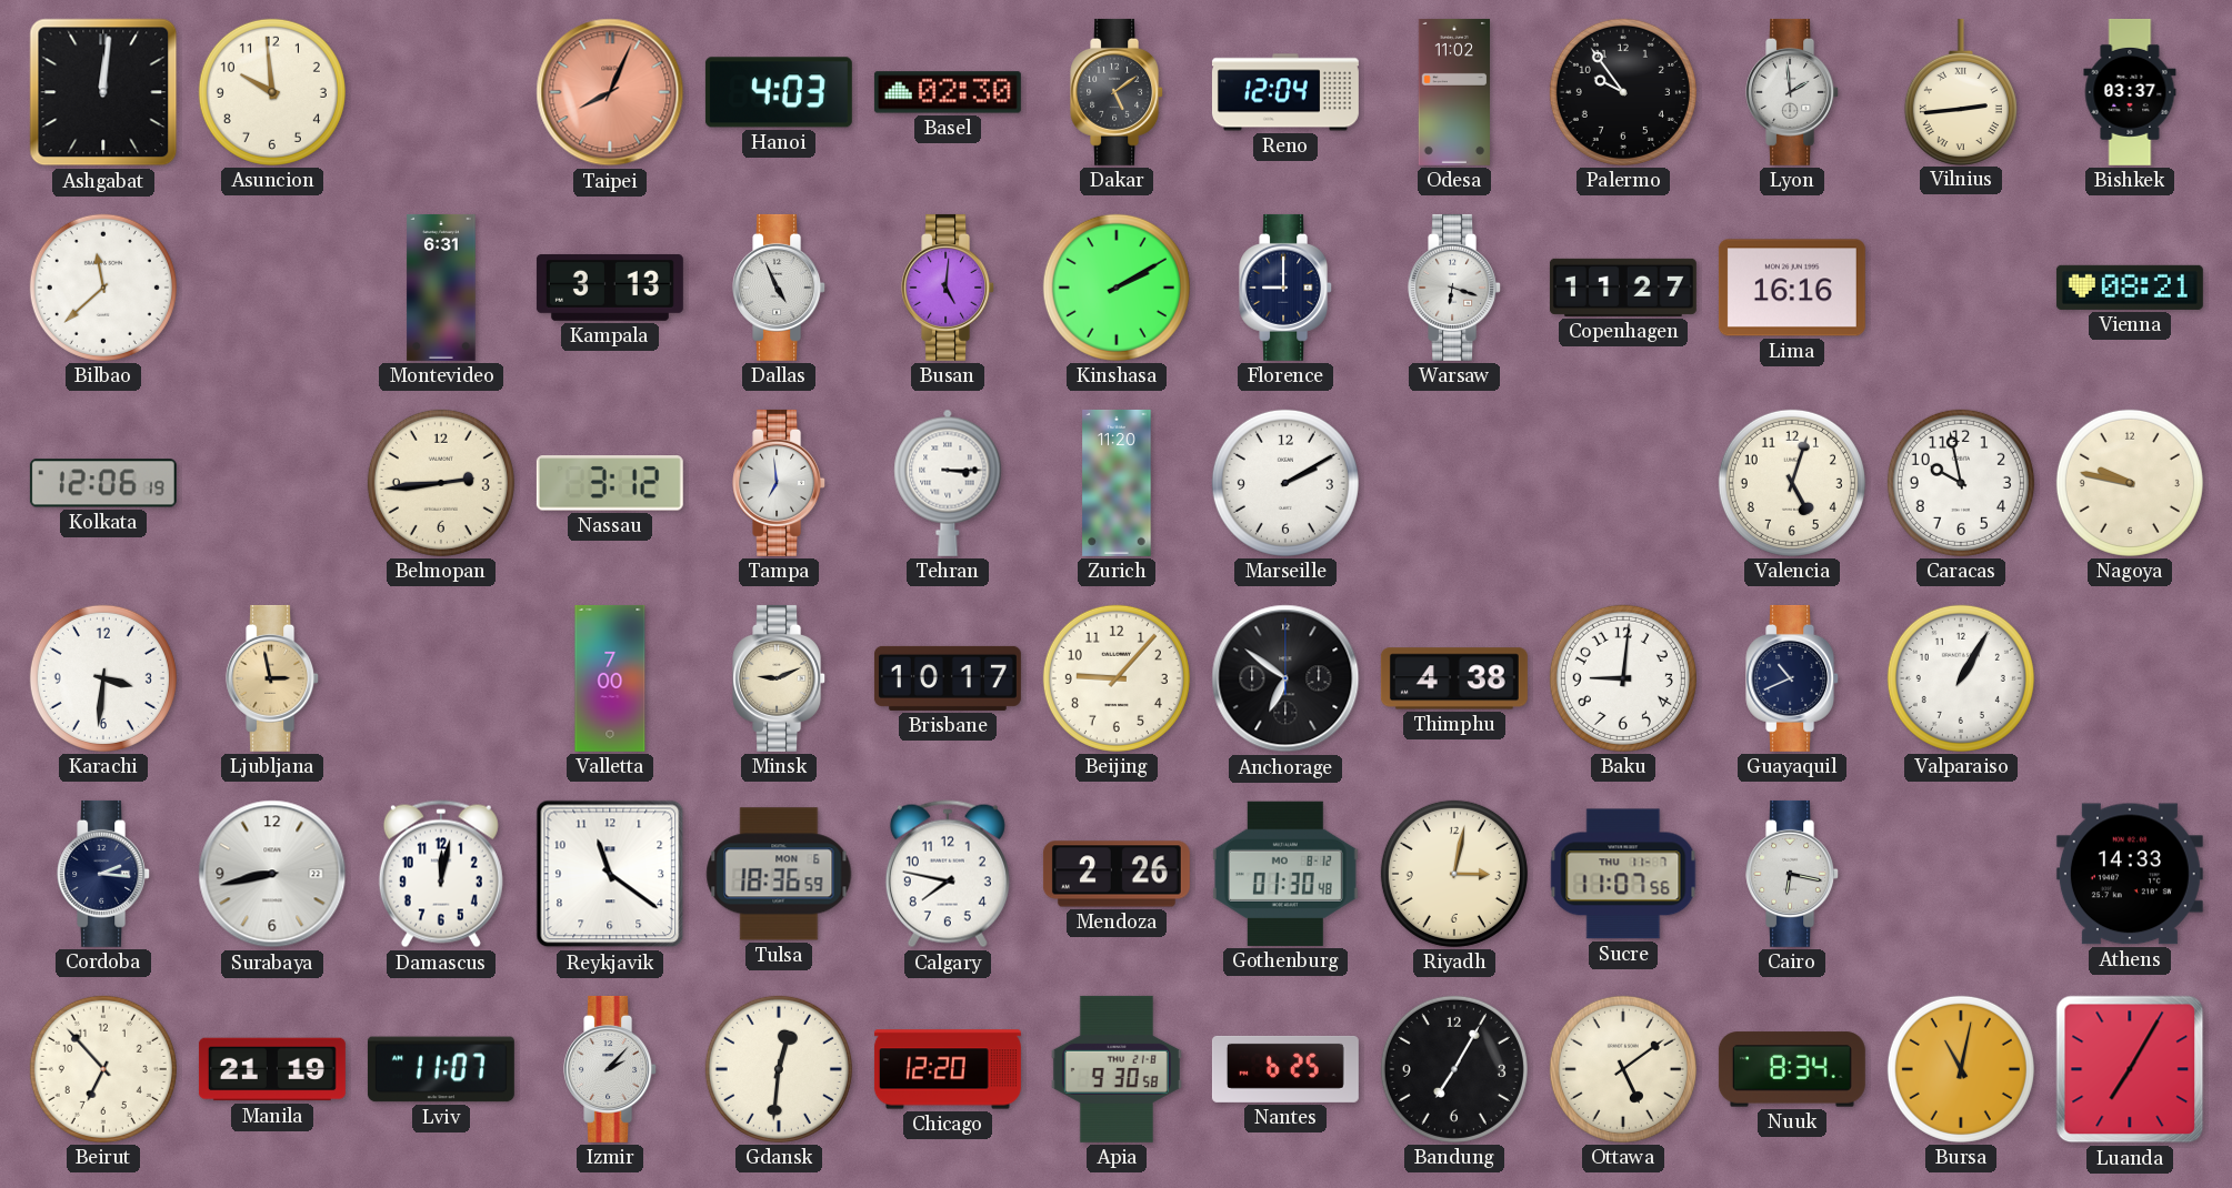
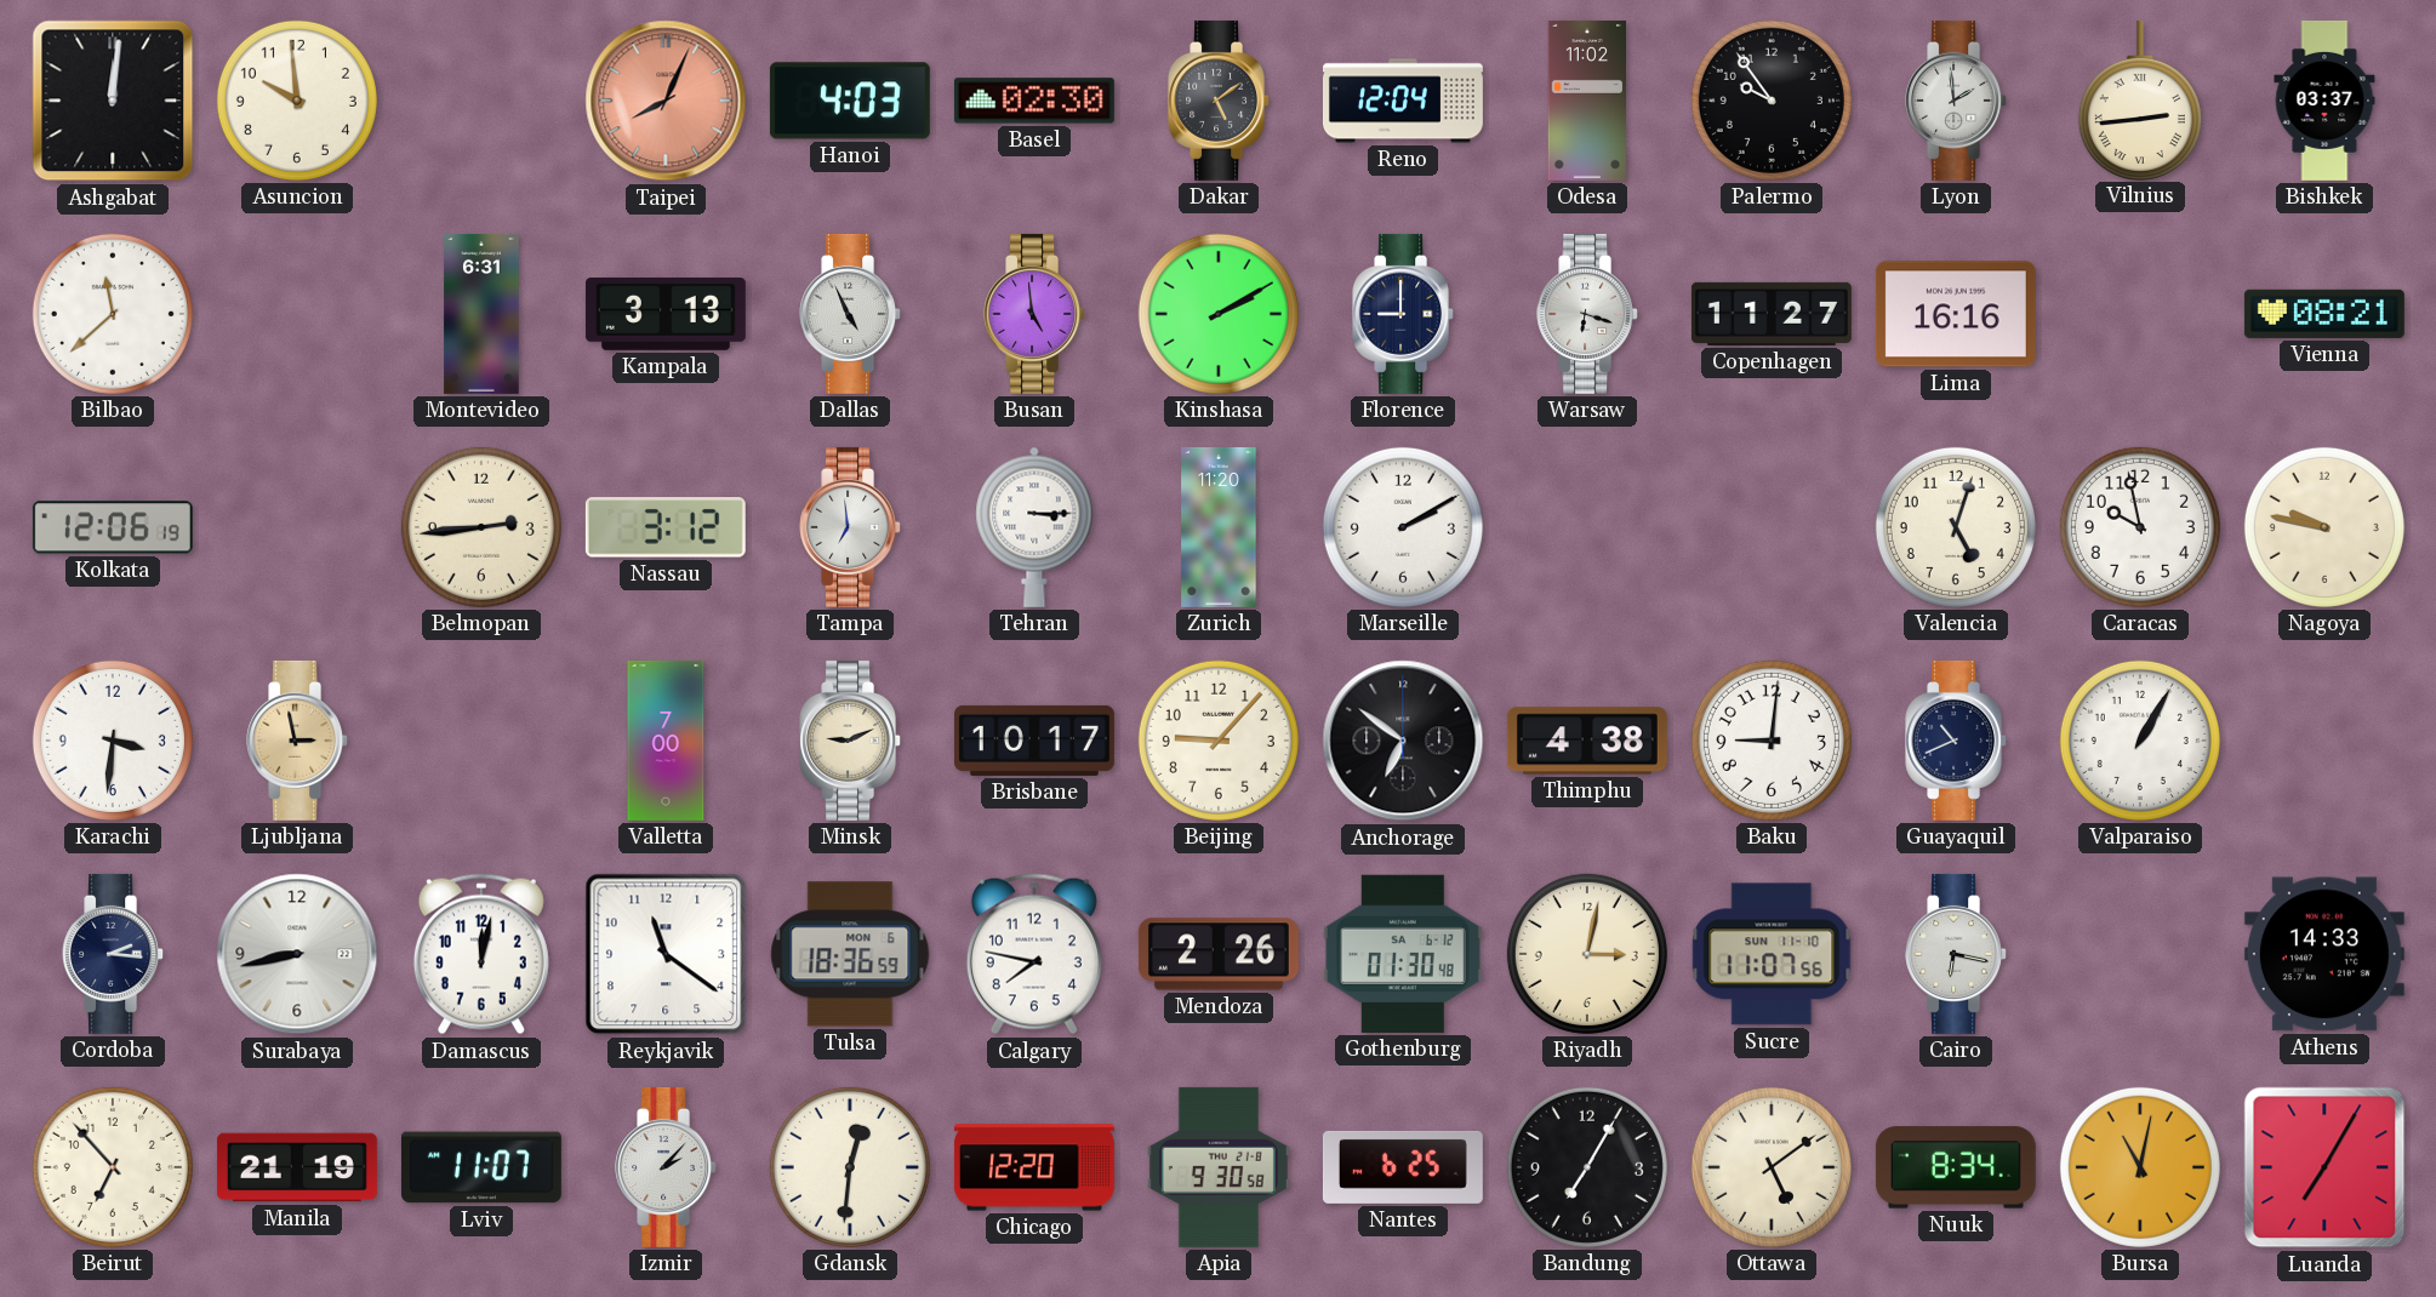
Busan: 5:01 -> 4:59 (1036, 314)
Gothenburg date: MO 8-12 -> SA 6-12 (1403, 954)
Sucre date: THU 11-7 -> SUN 11-10 (1772, 954)
